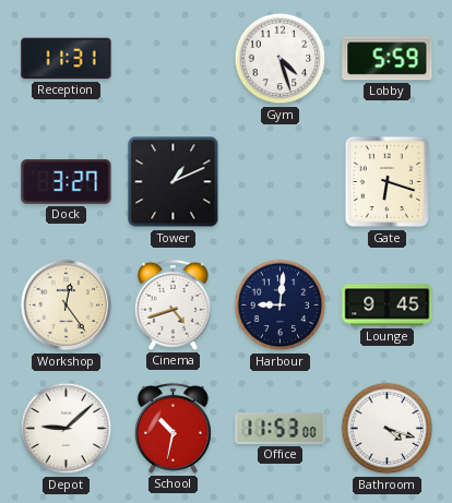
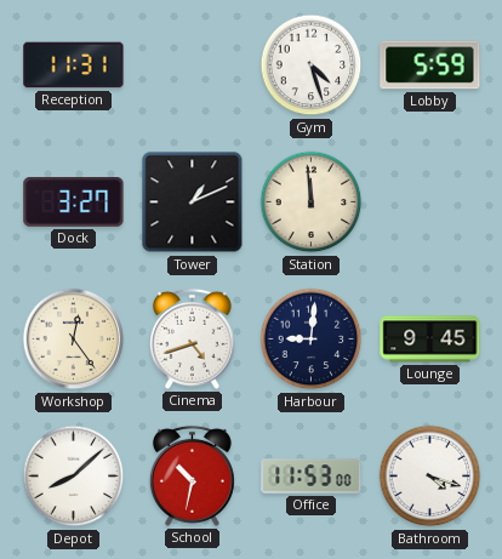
Station: none -> 11:59 (312, 203)
Gate: 6:18 -> none (388, 182)
Depot: 9:08 -> 8:08 (74, 477)
